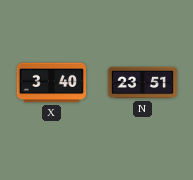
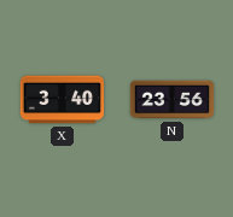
N: 23:51 -> 23:56 (173, 100)
